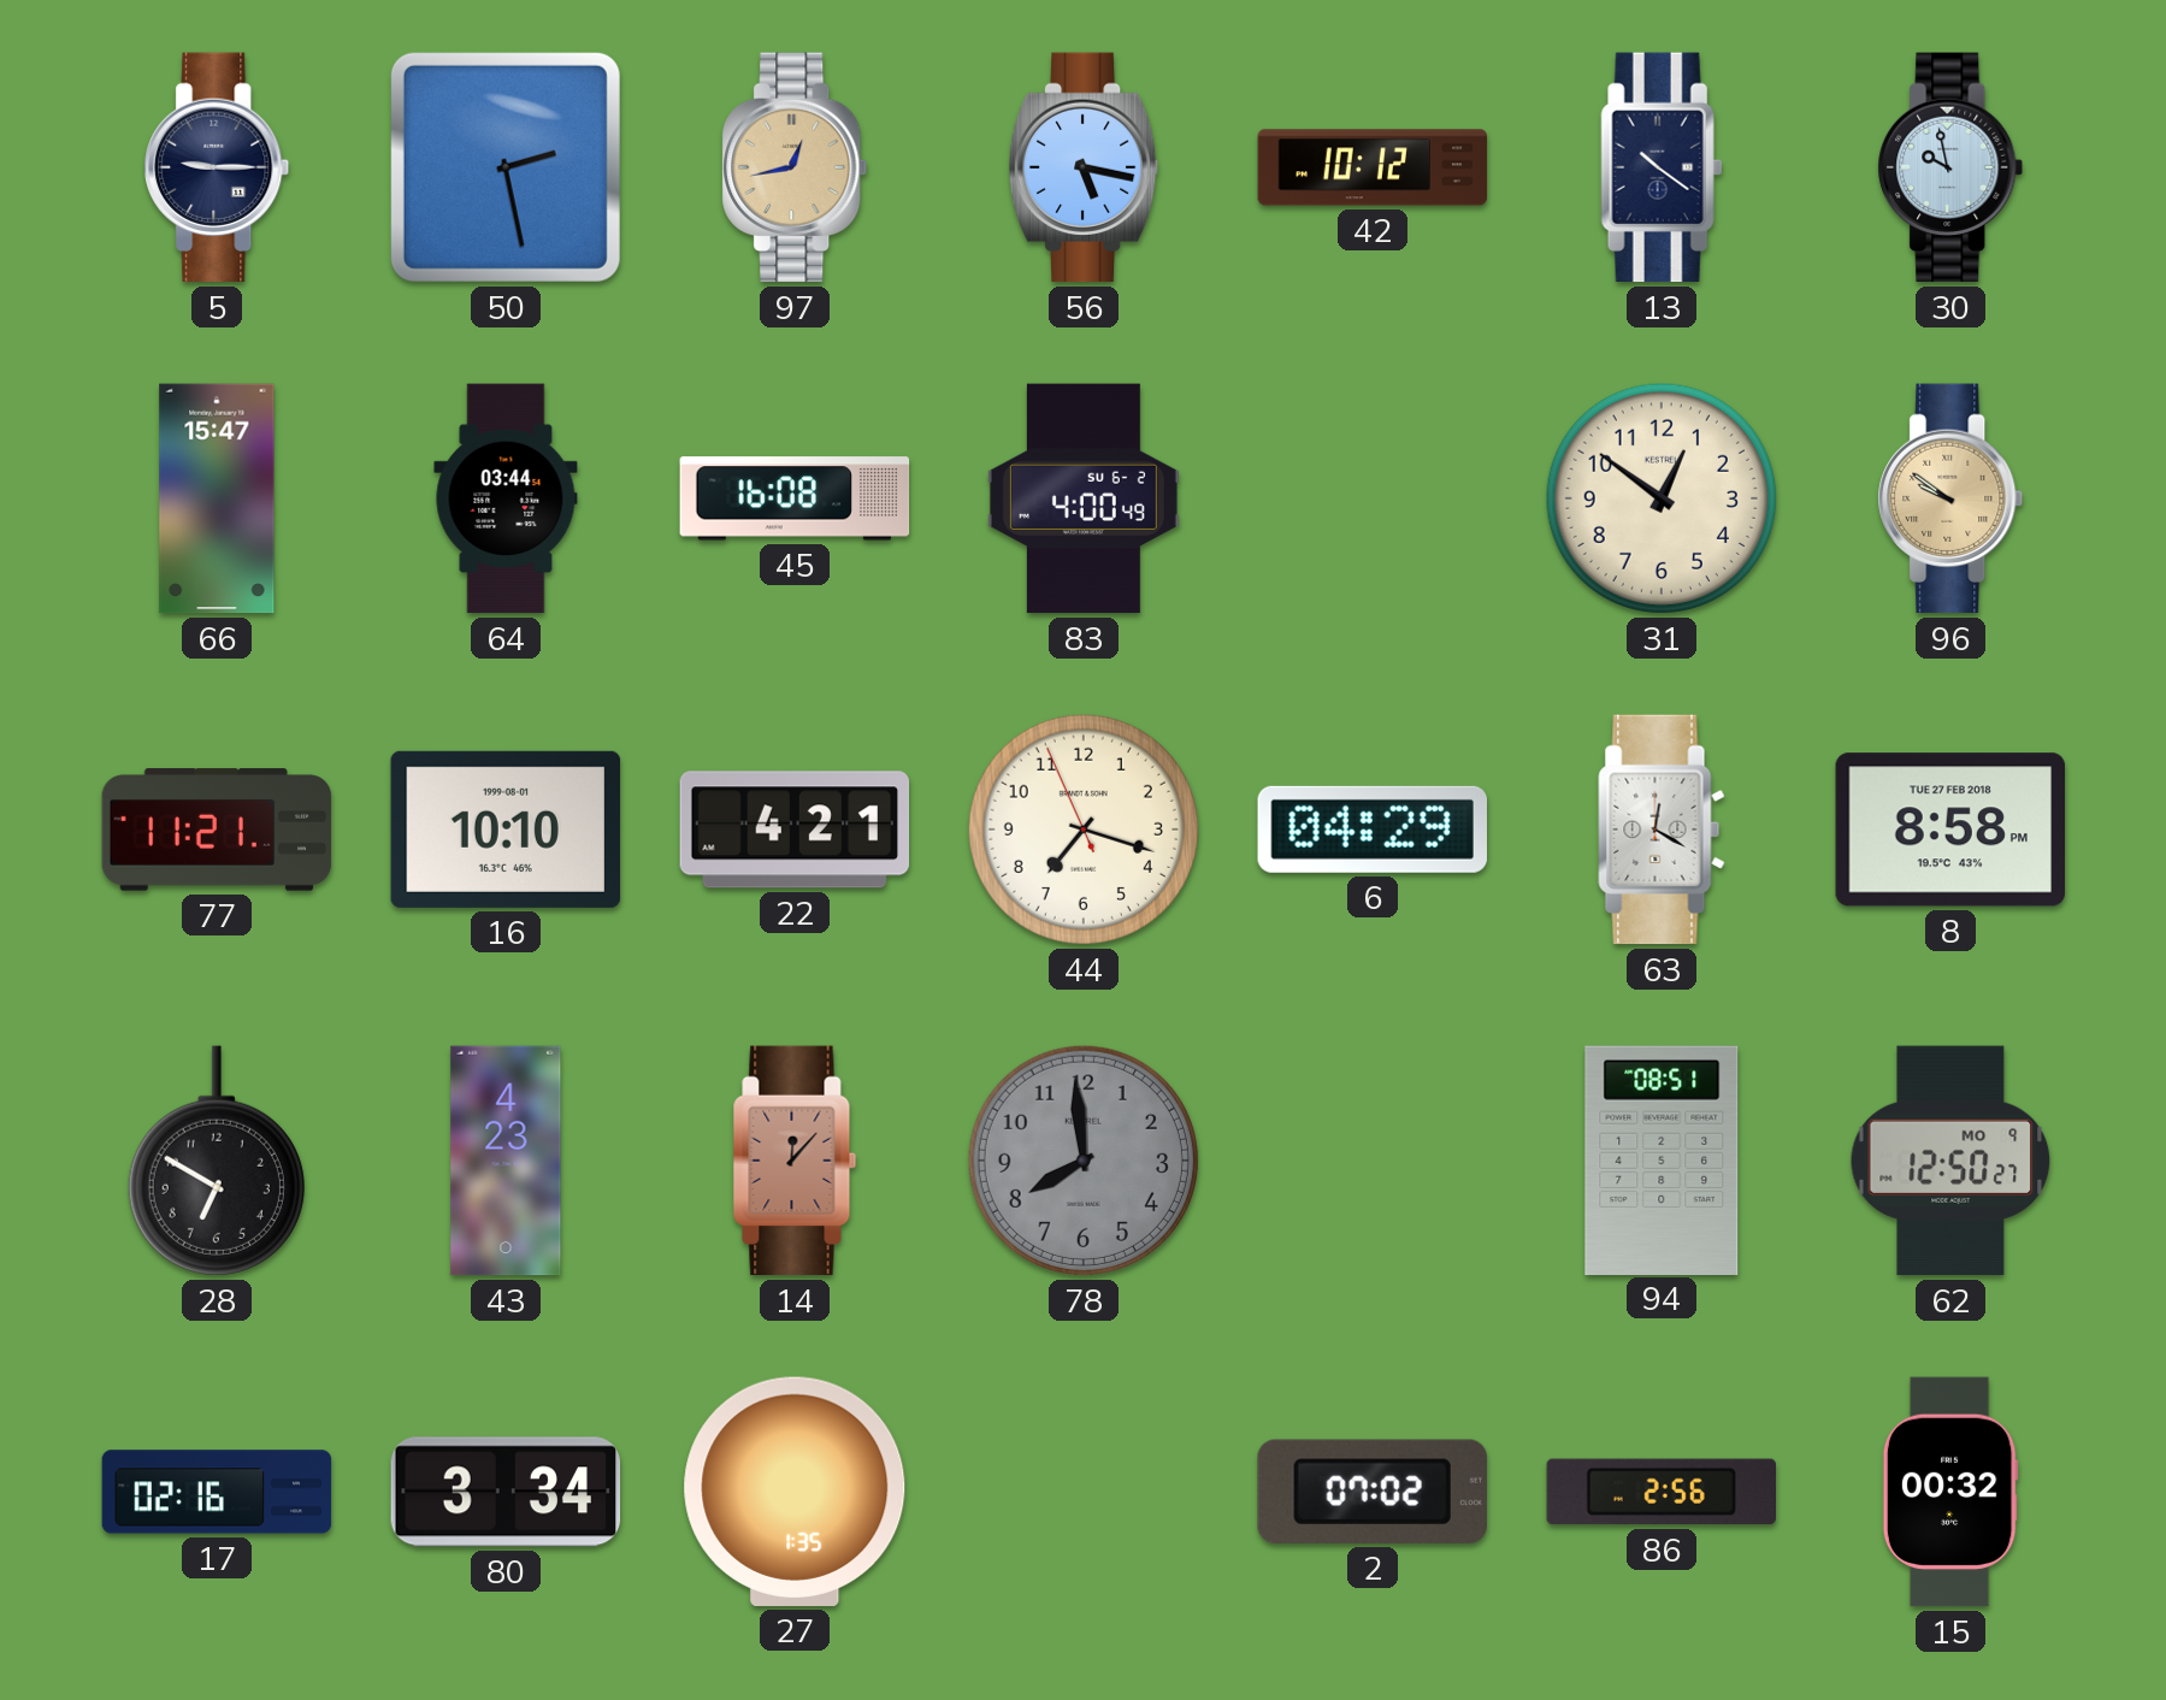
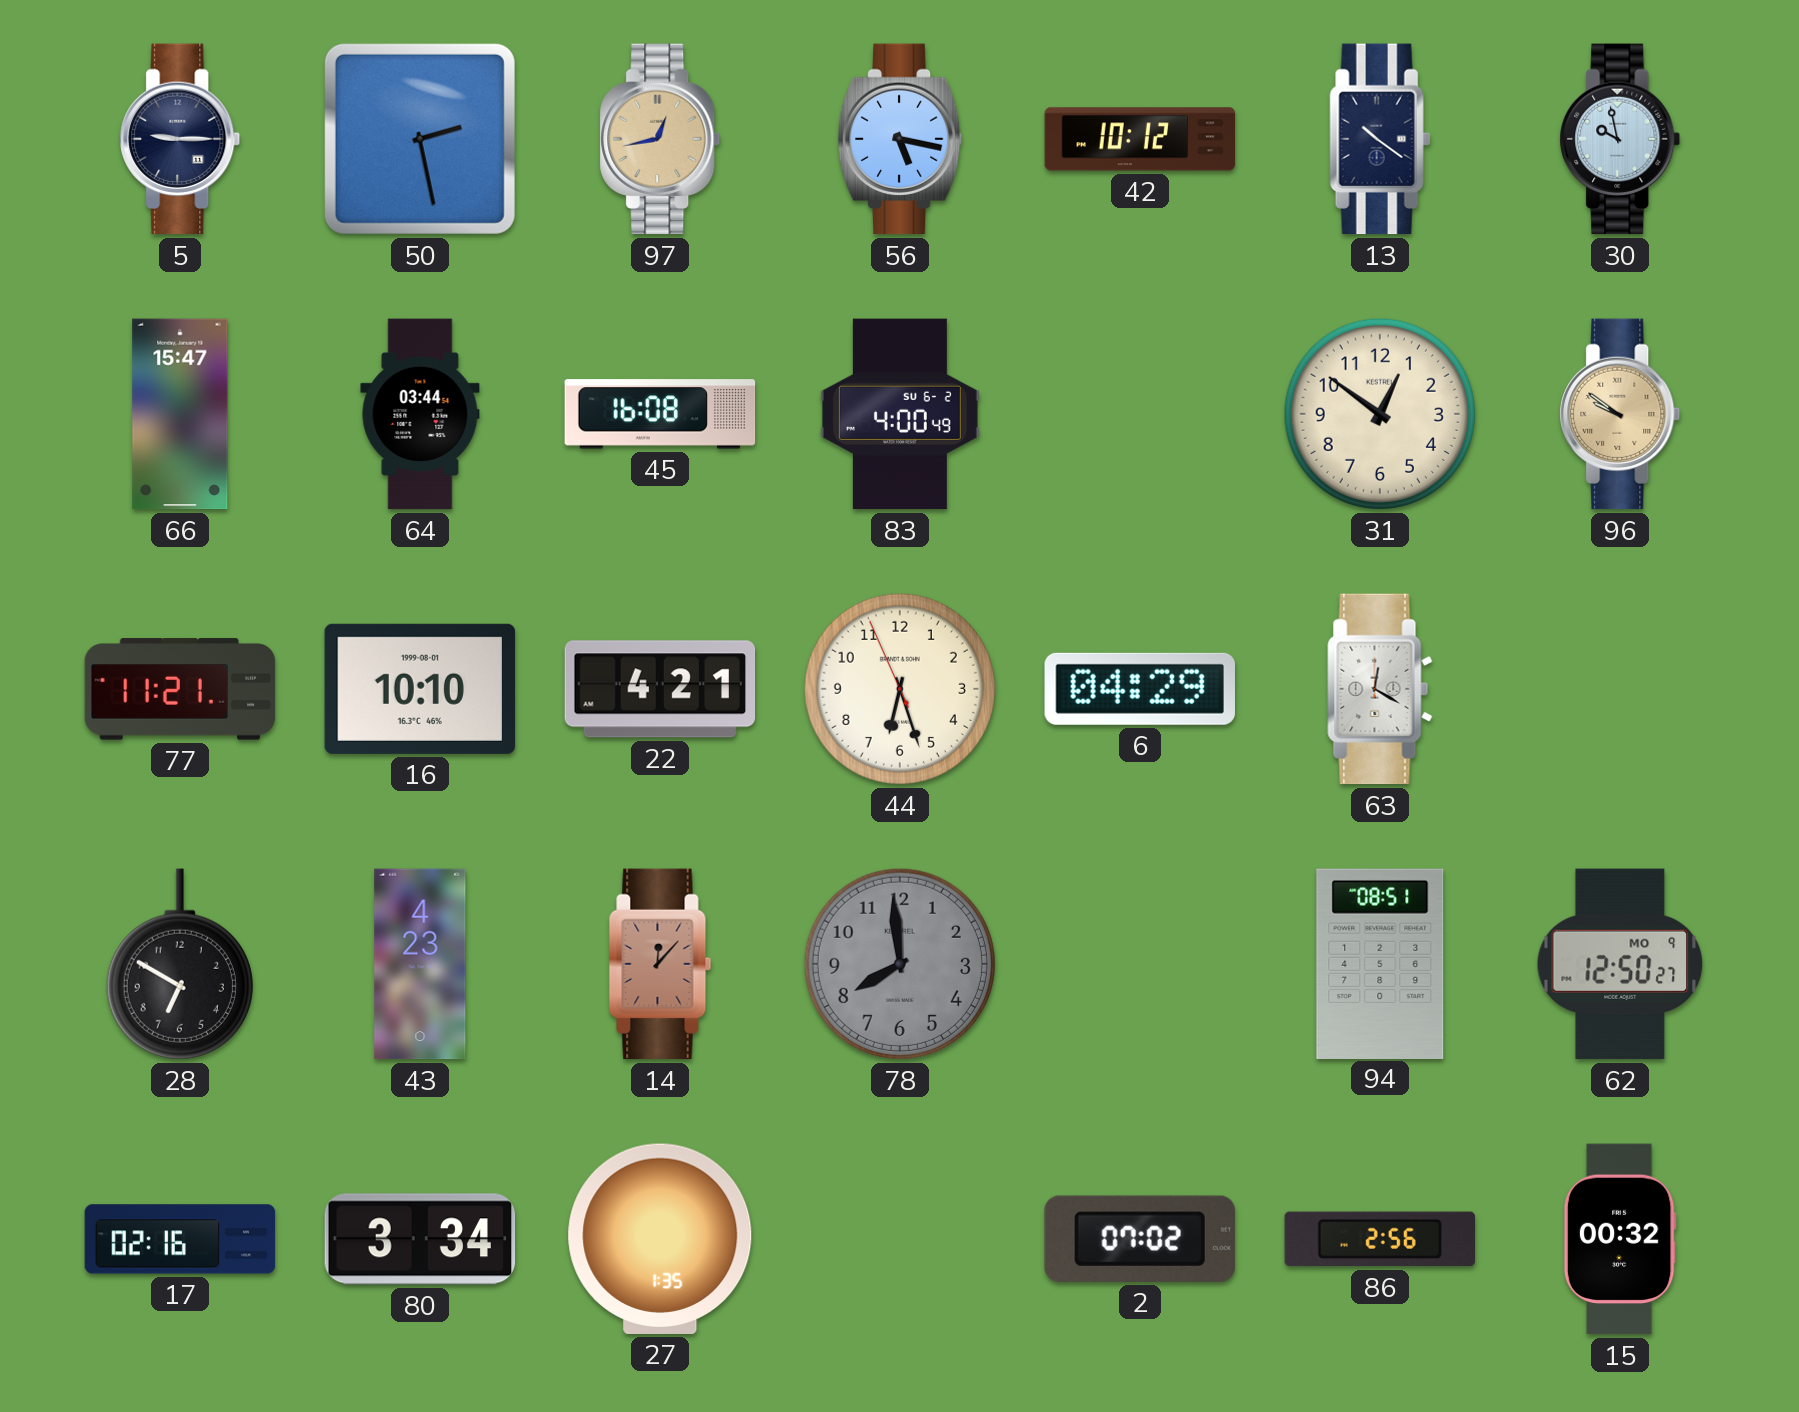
44: 7:17 -> 6:26 (900, 689)
8: 8:58 -> none (1949, 830)
